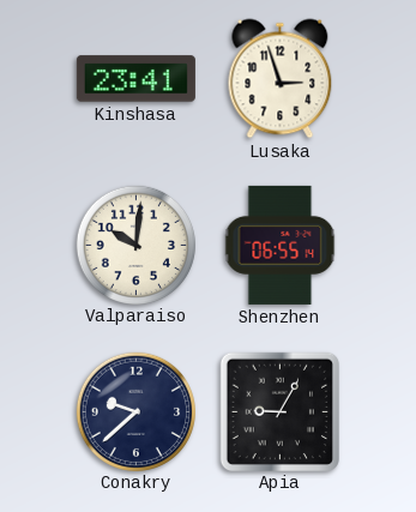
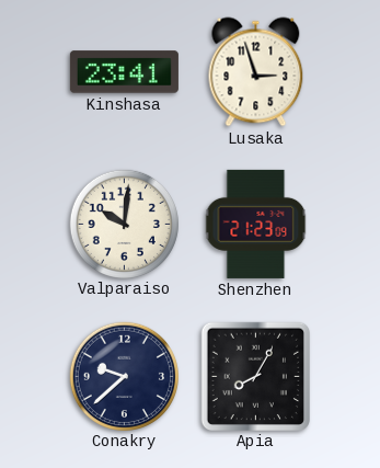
Shenzhen: 06:55 -> 21:23 (256, 224)
Apia: 9:05 -> 8:05 (255, 376)
